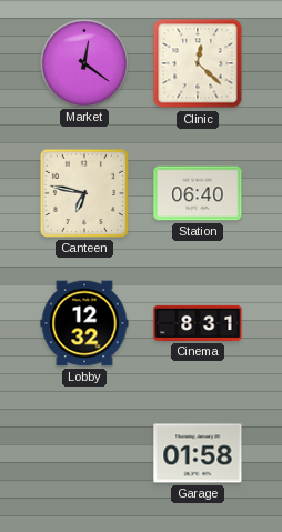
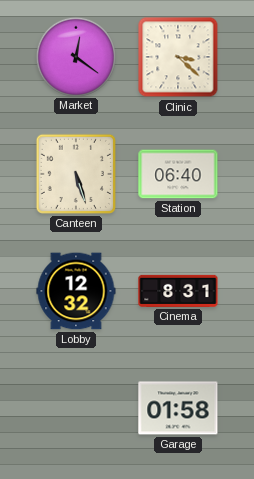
Clinic: 12:22 -> 3:22 (178, 57)
Canteen: 6:47 -> 5:27 (76, 174)
